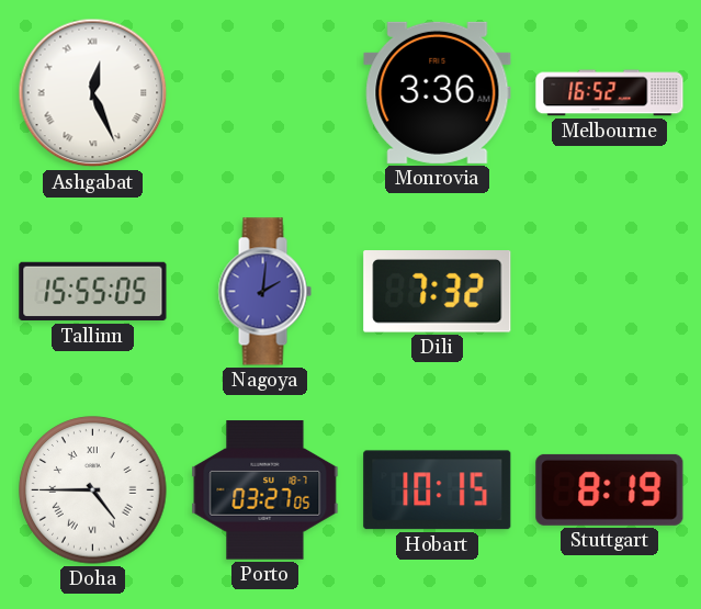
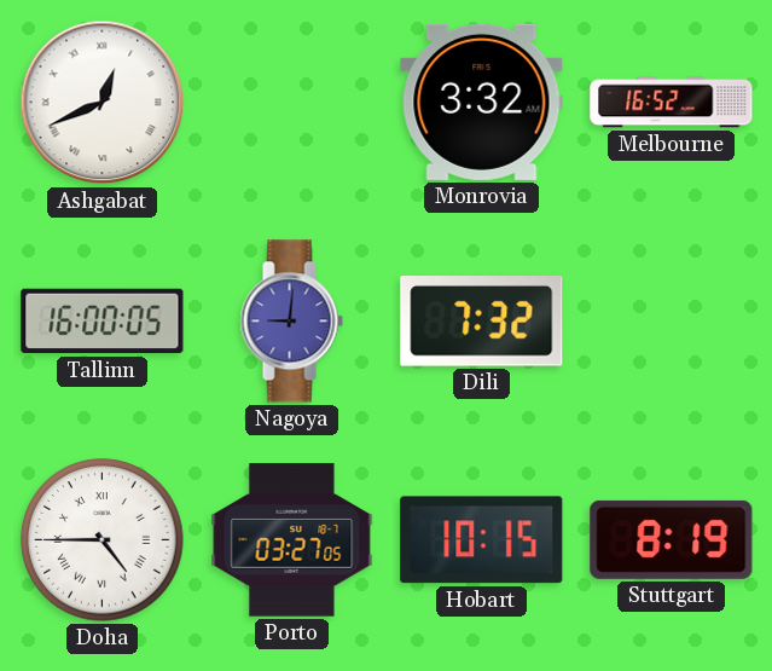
Ashgabat: 12:26 -> 12:41 (103, 103)
Monrovia: 3:36 -> 3:32 (482, 102)
Tallinn: 15:55 -> 16:00 (103, 322)
Nagoya: 2:01 -> 9:01 (291, 322)
